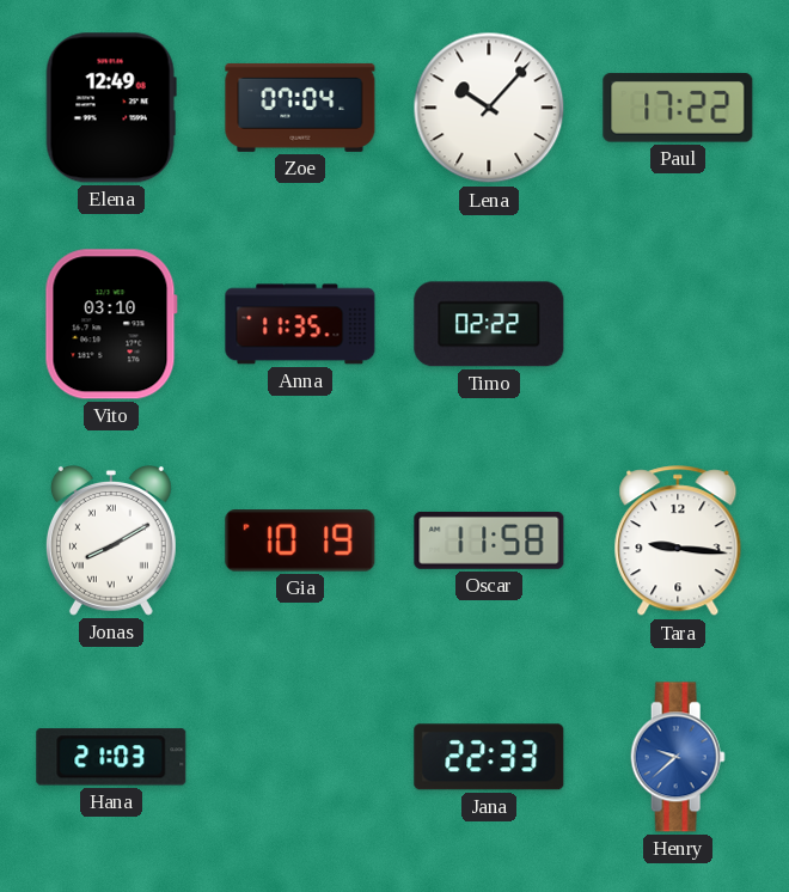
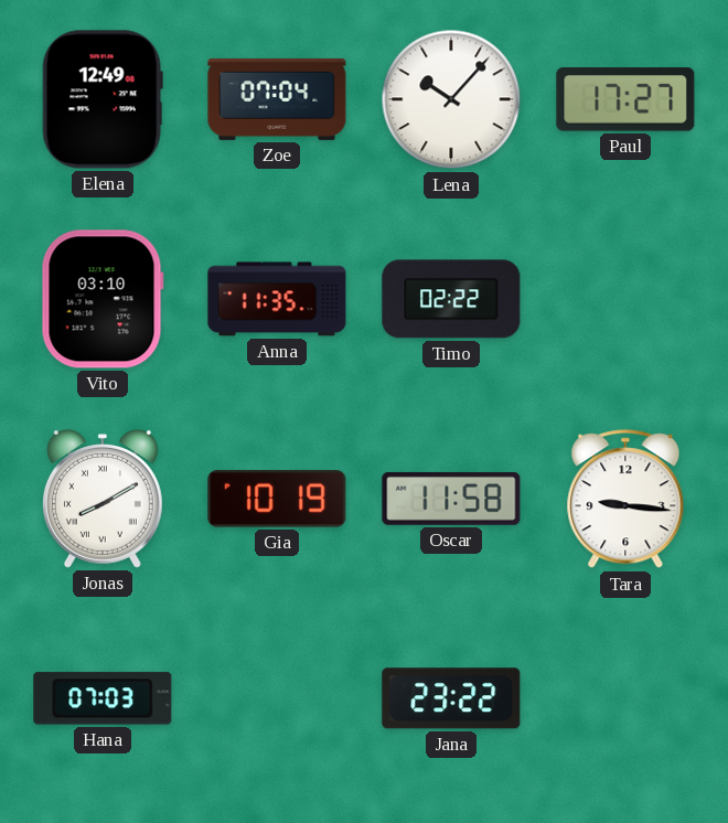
Paul: 17:22 -> 17:27 (625, 99)
Hana: 21:03 -> 07:03 (103, 698)
Jana: 22:33 -> 23:22 (451, 698)
Henry: 9:38 -> none (678, 757)
